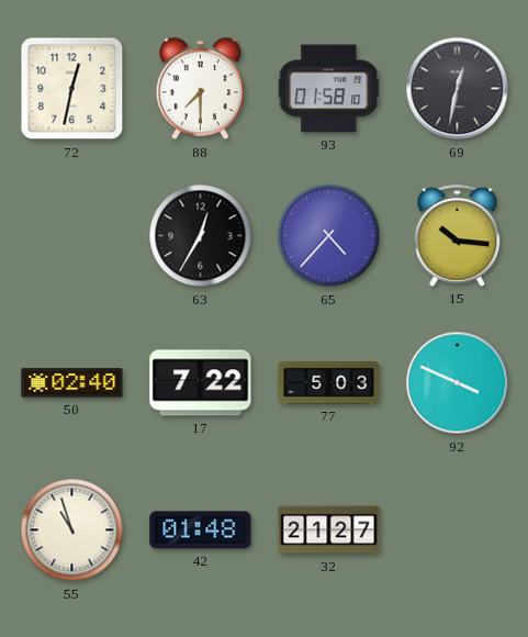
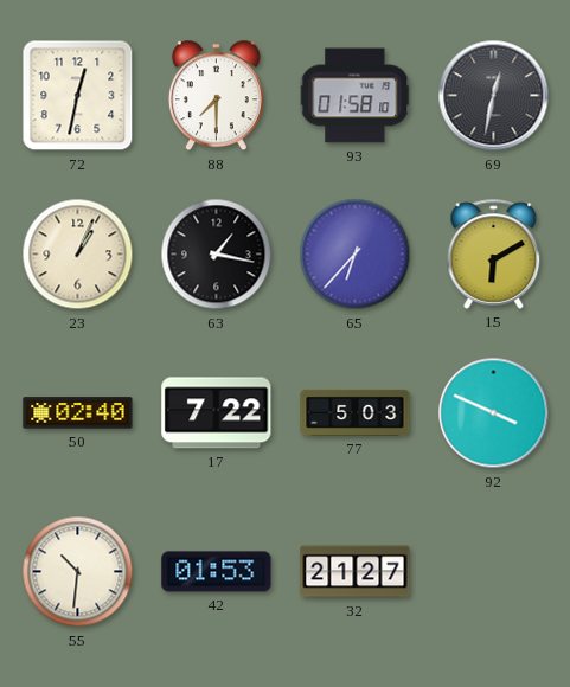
23: none -> 1:04 (78, 255)
63: 12:35 -> 1:17 (217, 255)
65: 4:37 -> 6:37 (356, 255)
15: 10:16 -> 6:10 (494, 253)
55: 10:57 -> 10:31 (78, 572)
42: 01:48 -> 01:53 (217, 572)
